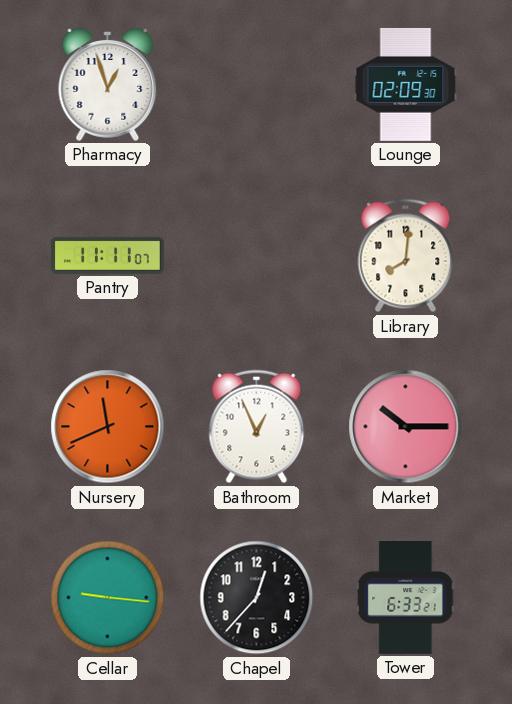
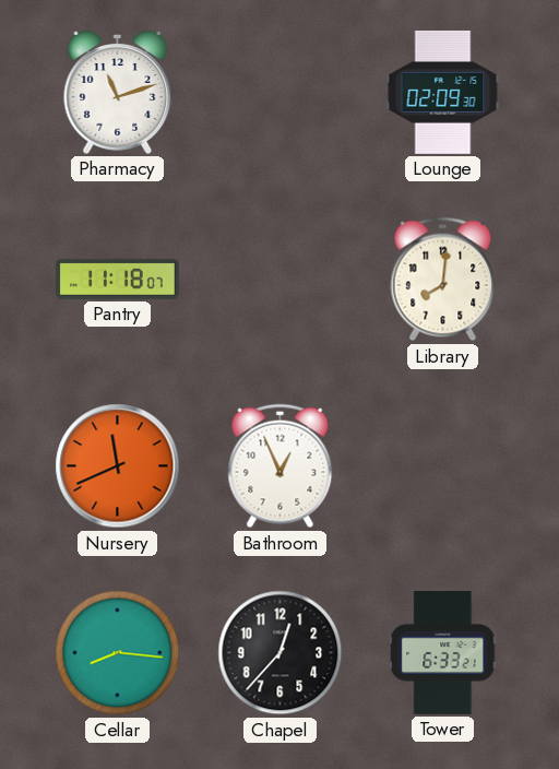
Pharmacy: 12:57 -> 11:12 (118, 93)
Pantry: 11:11 -> 11:18 (118, 279)
Market: 10:15 -> none (406, 427)
Cellar: 9:16 -> 8:16 (118, 653)
